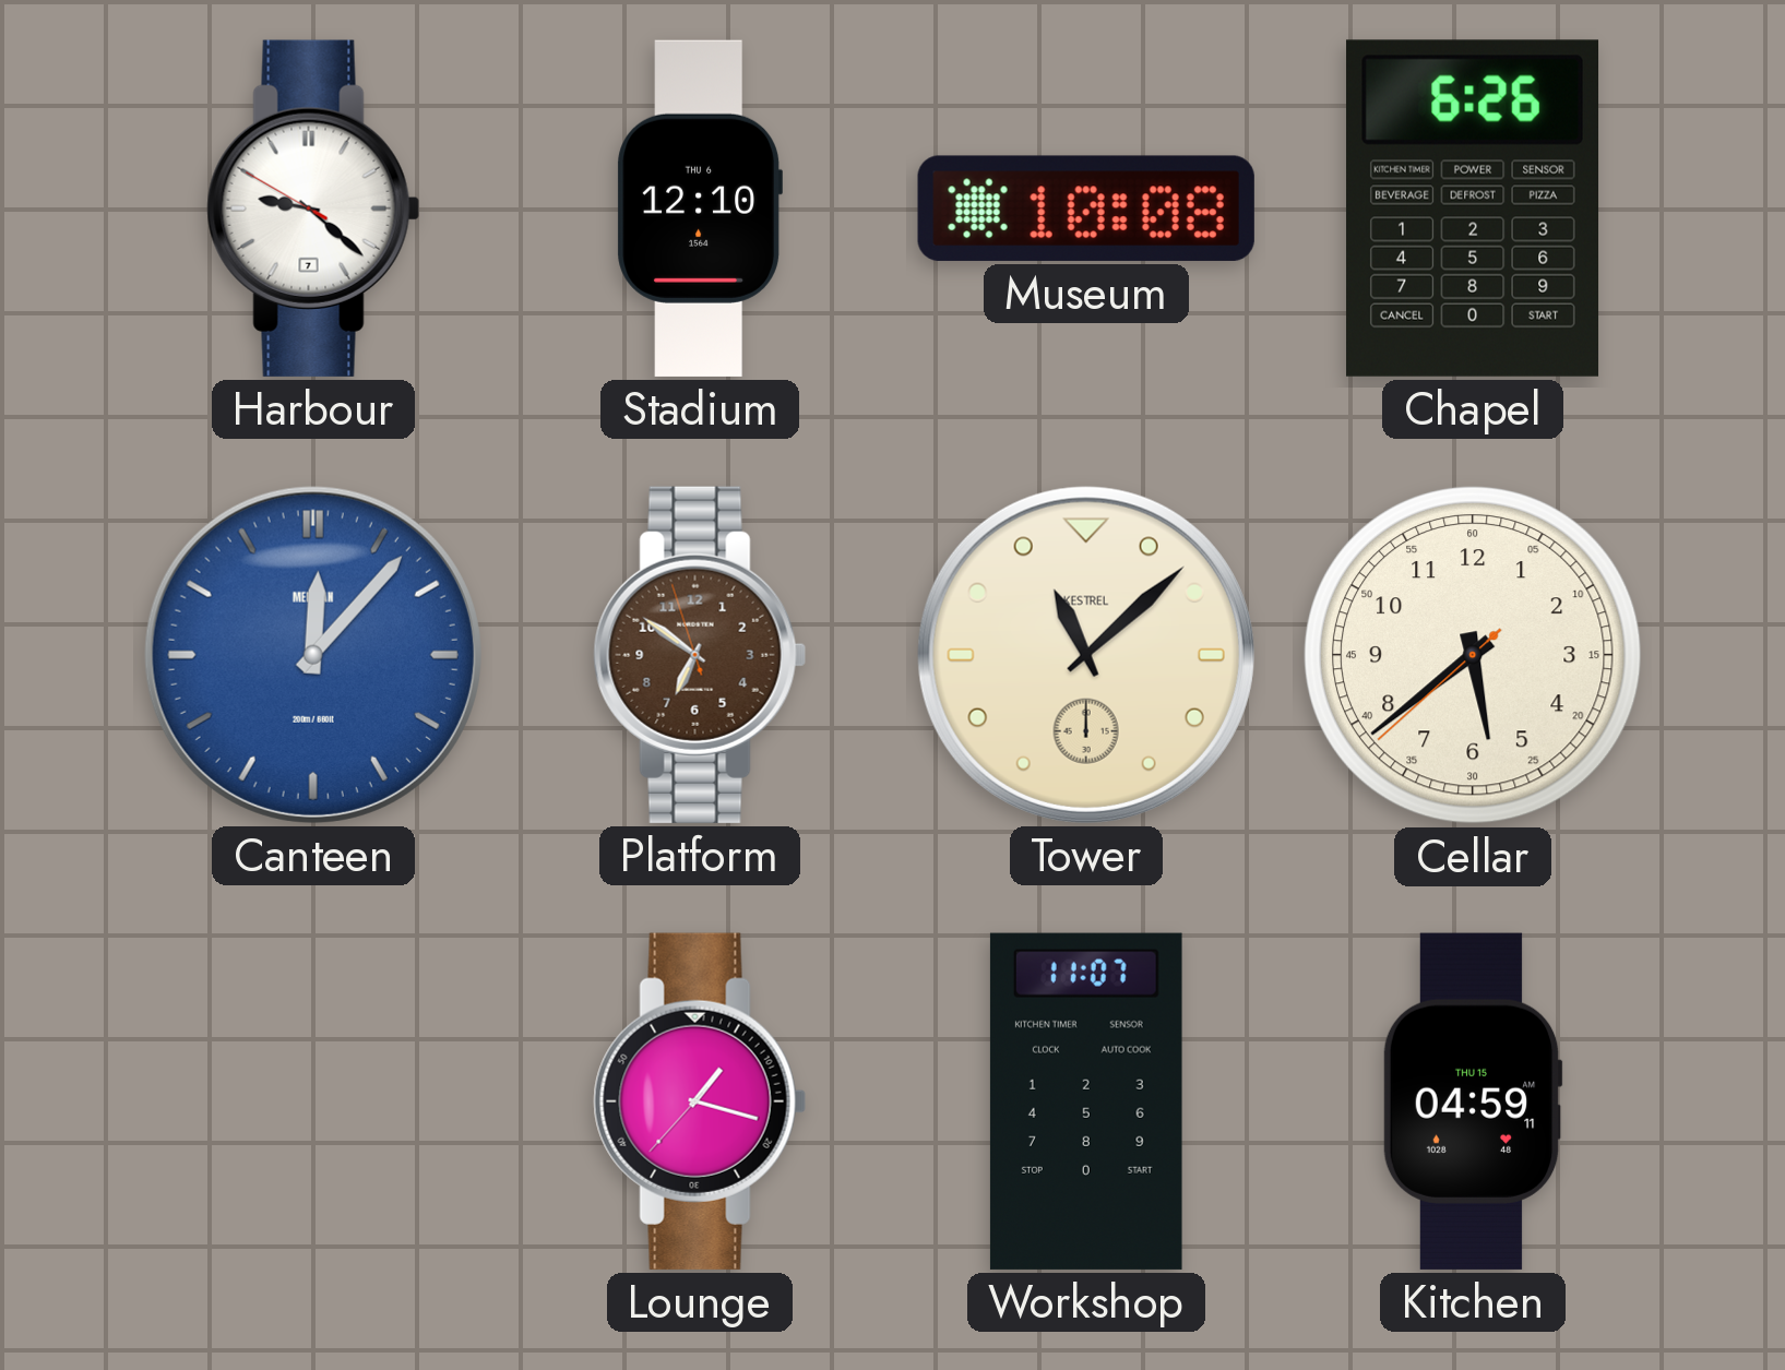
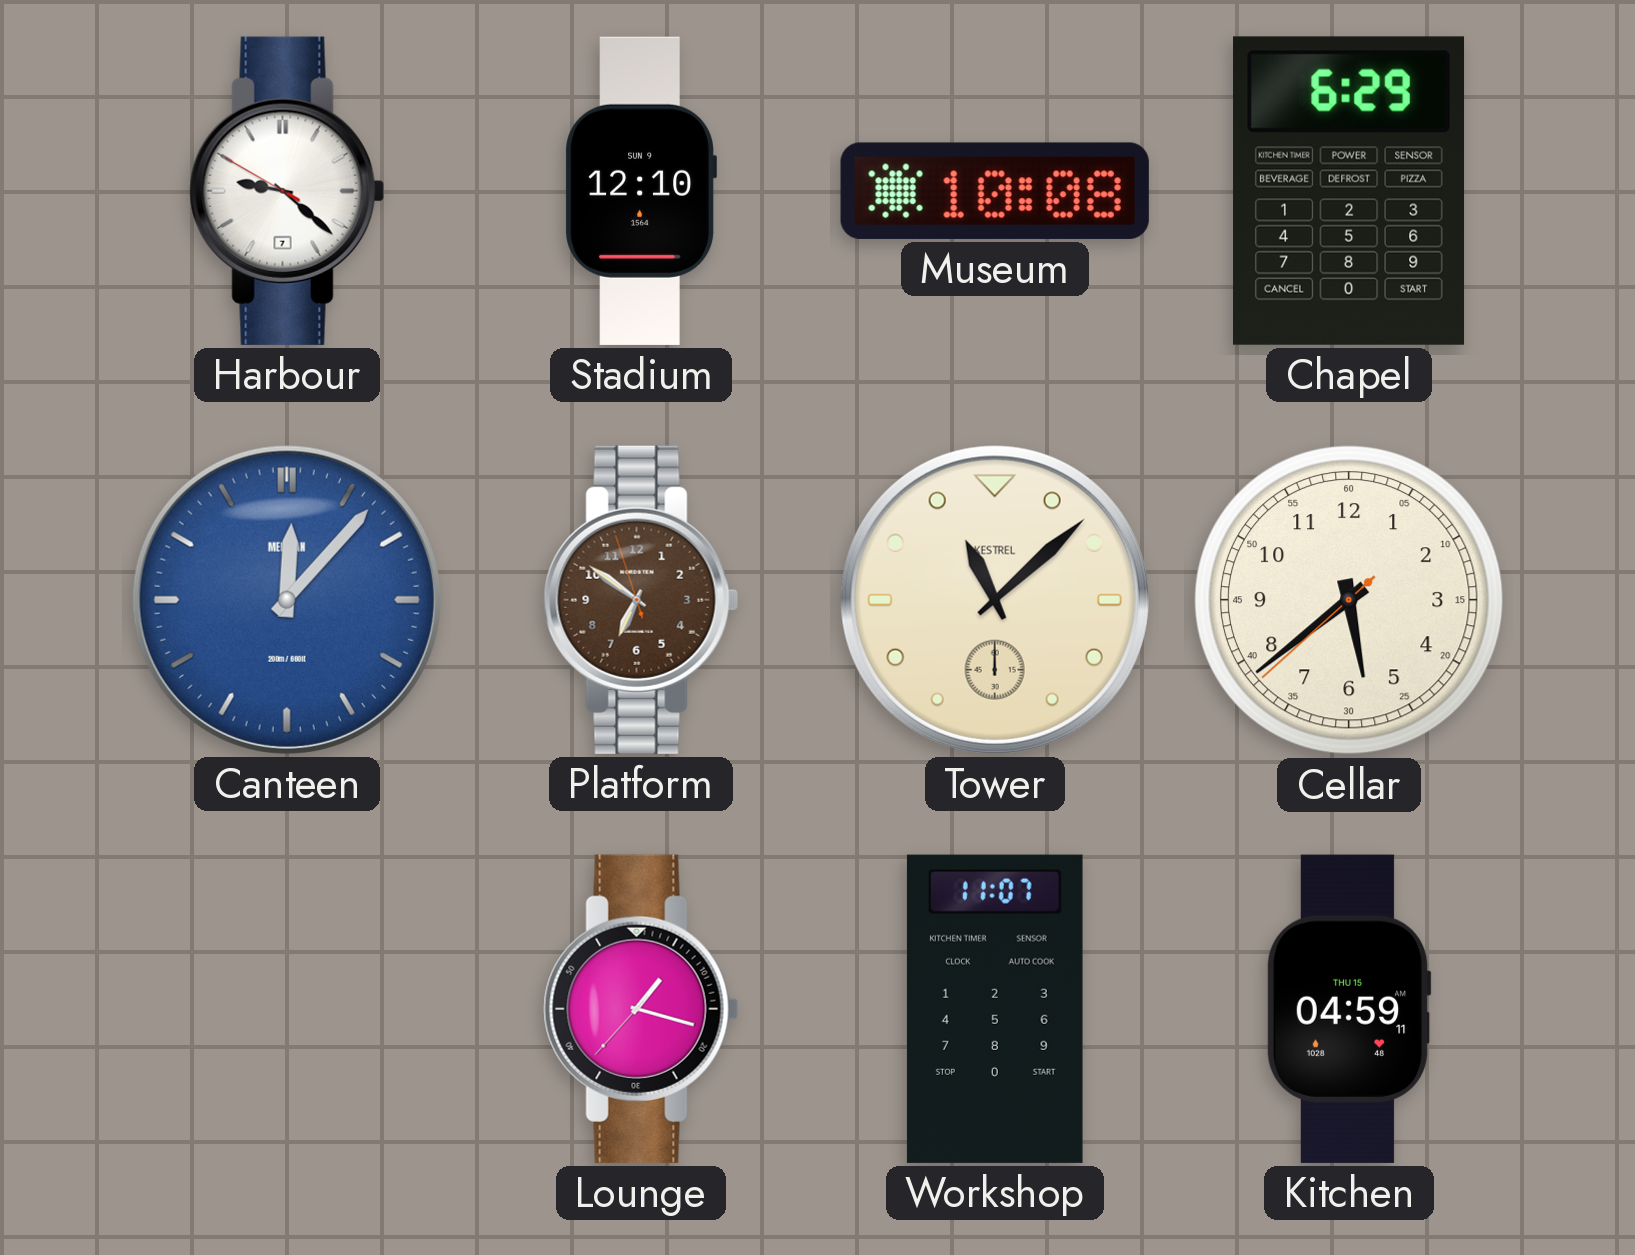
Stadium date: THU 6 -> SUN 9 (641, 191)
Chapel: 6:26 -> 6:29 (1349, 191)
